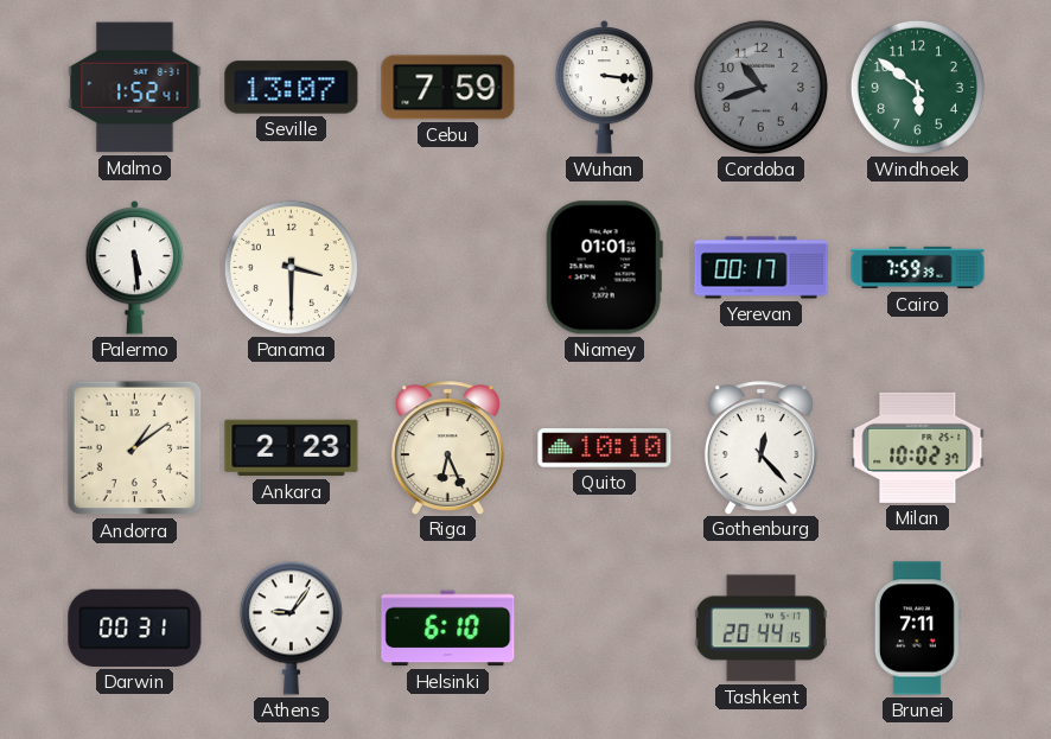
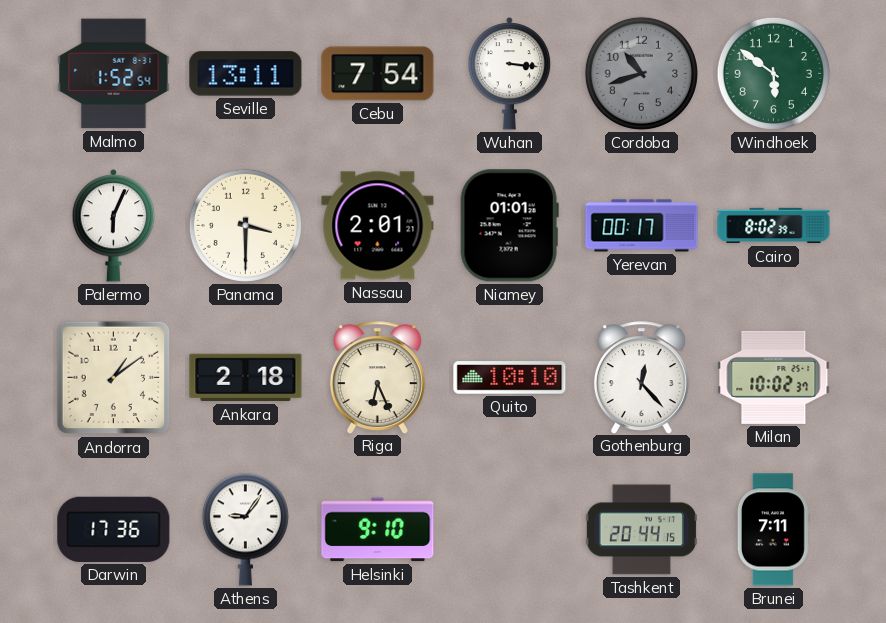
Malmo: 1:52:41 -> 1:52:54 (114, 74)
Seville: 13:07 -> 13:11 (246, 74)
Cebu: 7:59 -> 7:54 (378, 74)
Palermo: 5:29 -> 6:04 (114, 226)
Nassau: none -> 2:01 (378, 226)
Cairo: 7:59 -> 8:02 (774, 226)
Ankara: 2:23 -> 2:18 (246, 378)
Darwin: 00:31 -> 17:36 (114, 529)
Helsinki: 6:10 -> 9:10 (378, 530)
